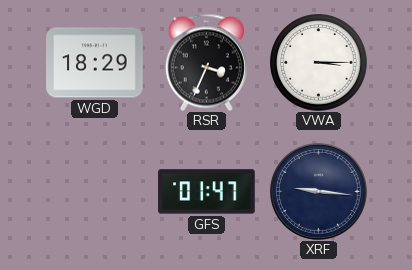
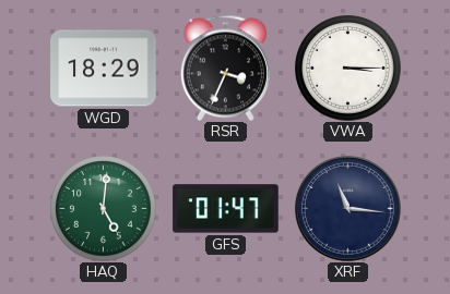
HAQ: none -> 5:01 (104, 209)
XRF: 9:16 -> 11:16 (347, 208)
